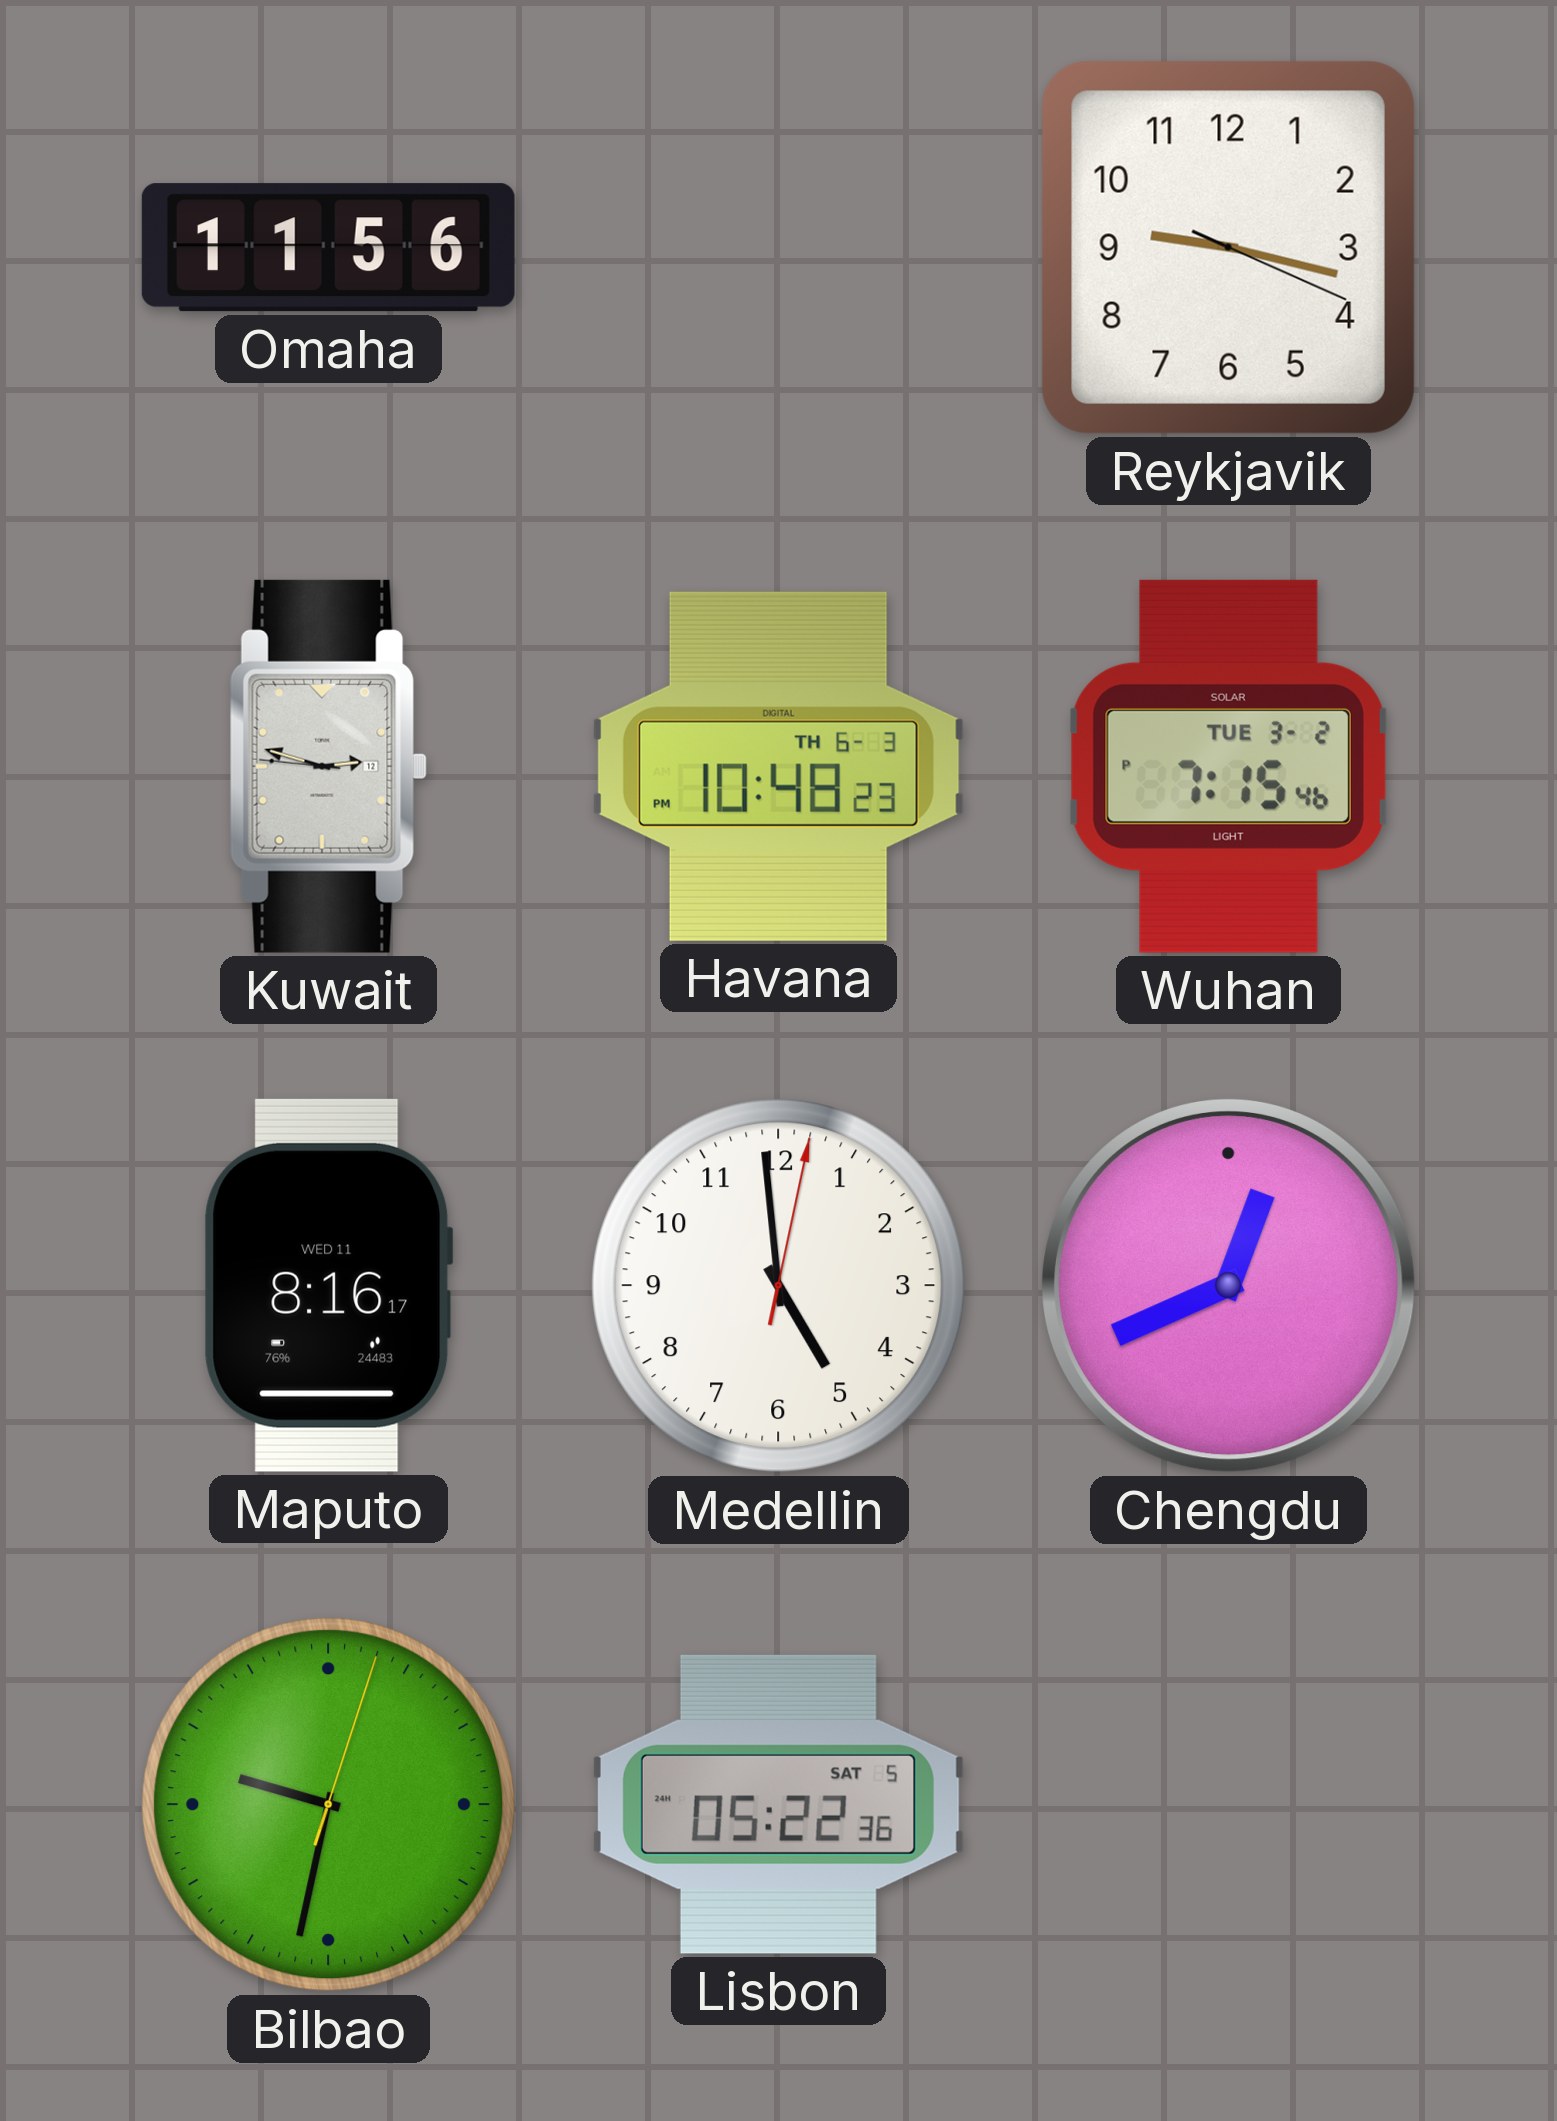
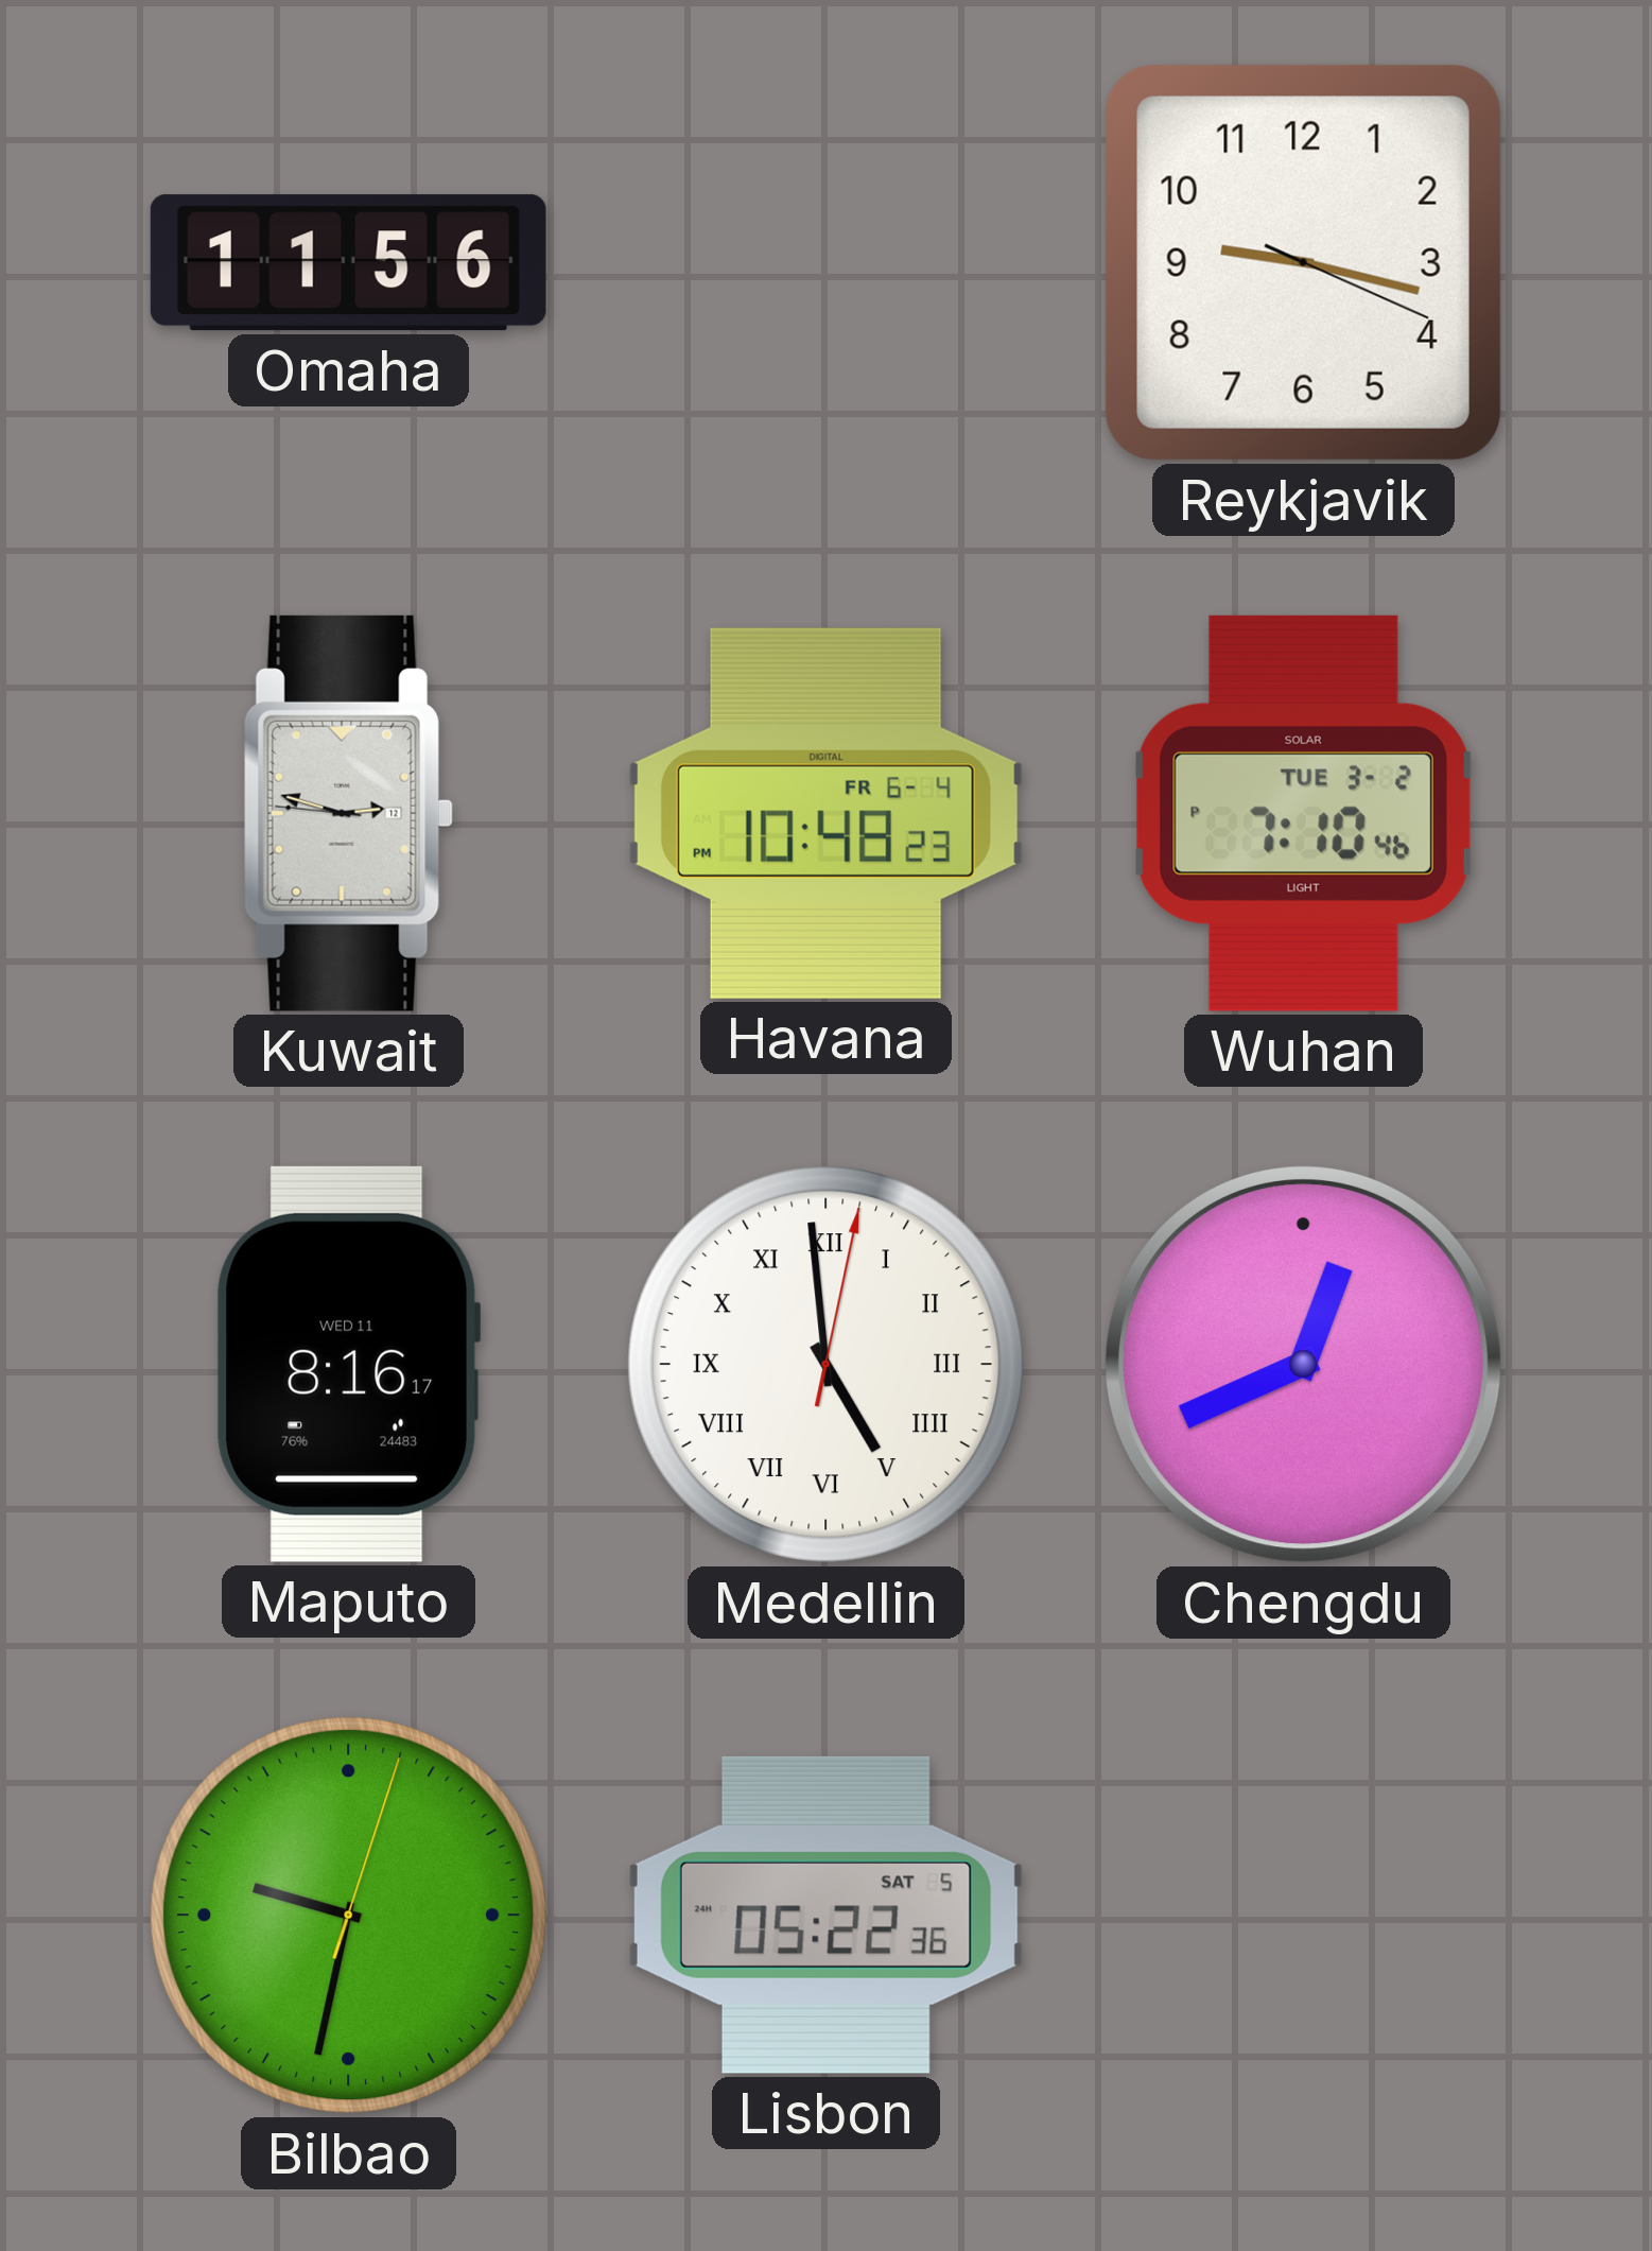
Havana date: TH 6-3 -> FR 6-4 (825, 813)
Wuhan: 7:15 -> 7:10 (1303, 813)
Medellin numerals: Arabic -> Roman (827, 1365)
